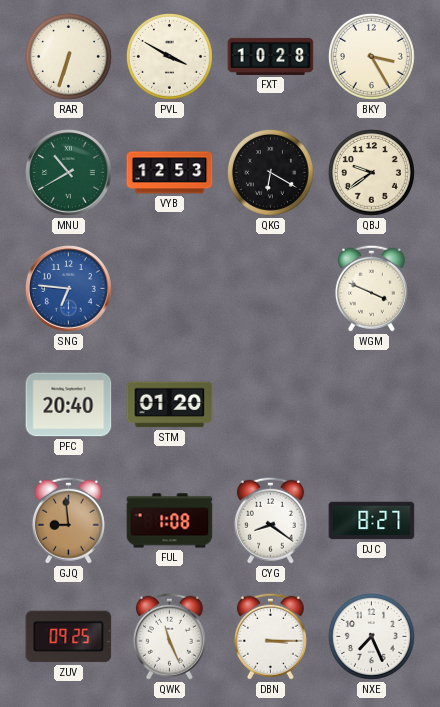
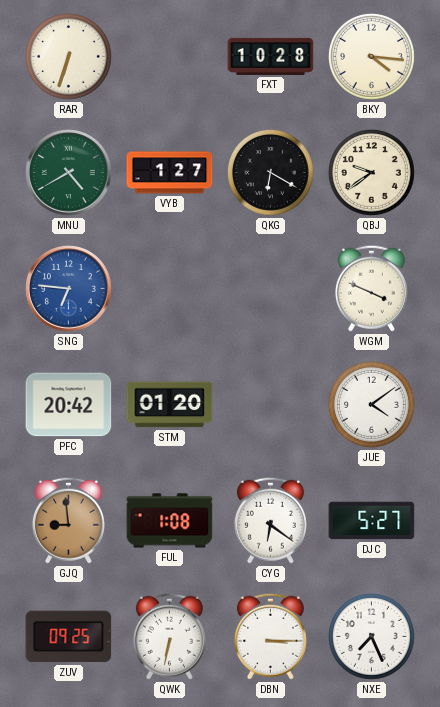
PVL: 3:50 -> none (169, 56)
BKY: 3:25 -> 4:16 (371, 56)
MNU: 10:40 -> 4:40 (69, 173)
VYB: 12:53 -> 1:27 (170, 173)
PFC: 20:40 -> 20:42 (69, 405)
JUE: none -> 4:09 (371, 404)
CYG: 8:21 -> 6:21 (270, 520)
DJC: 8:27 -> 5:27 (372, 521)
QWK: 11:26 -> 6:32 (169, 636)
